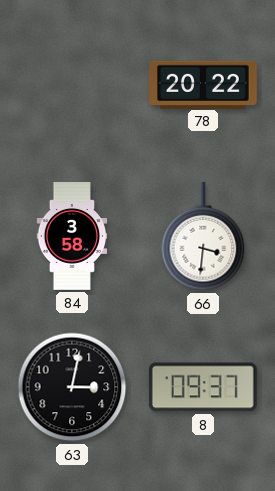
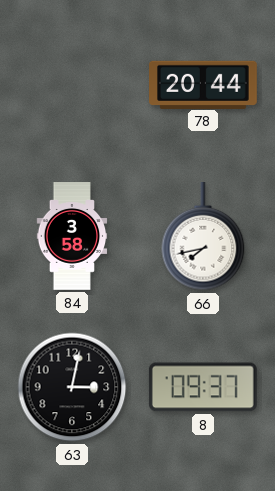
78: 20:22 -> 20:44 (204, 84)
66: 3:31 -> 7:43 (203, 237)
